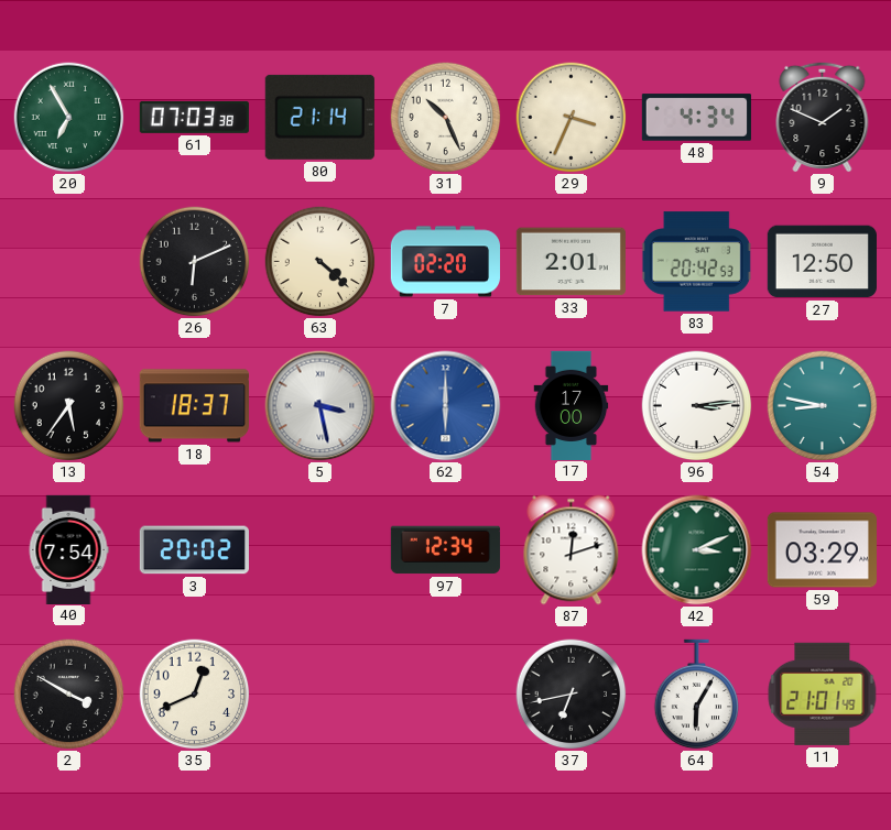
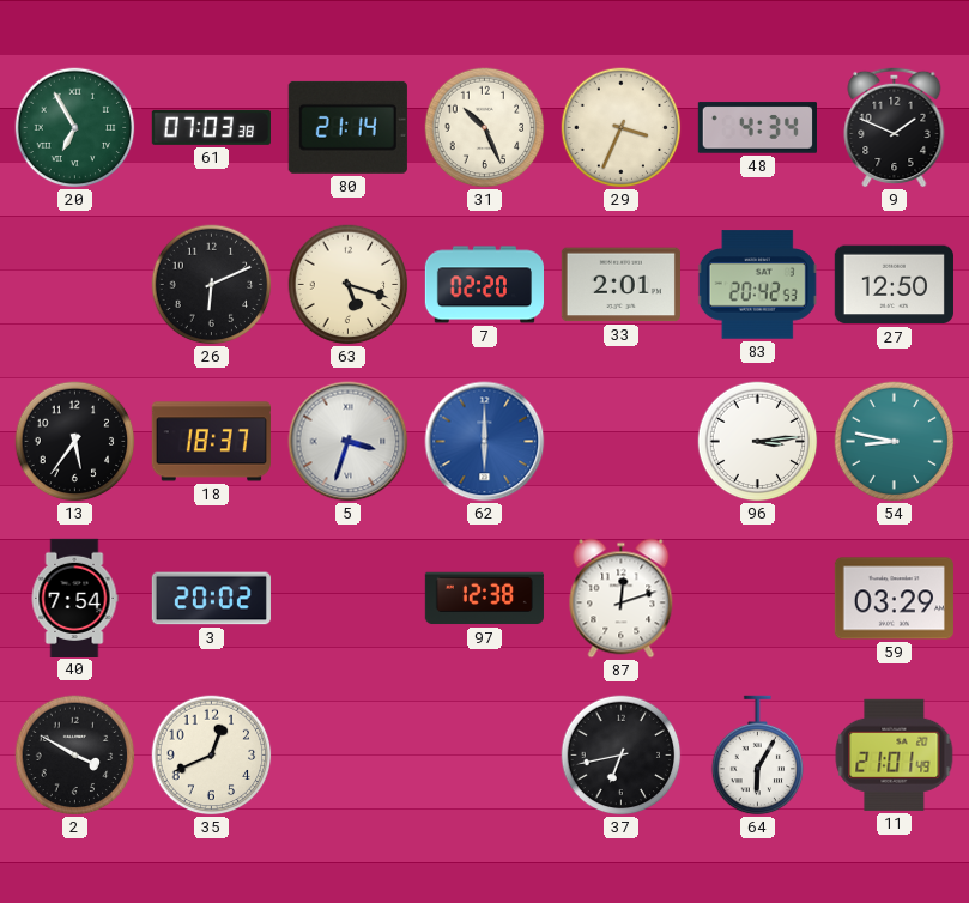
63: 4:22 -> 5:18 (349, 285)
5: 3:28 -> 3:33 (349, 442)
17: 17:00 -> none (572, 405)
97: 12:34 -> 12:38 (484, 599)
42: 3:11 -> none (697, 550)
